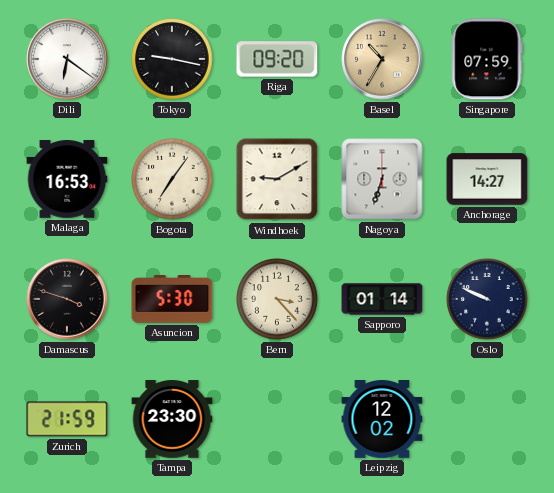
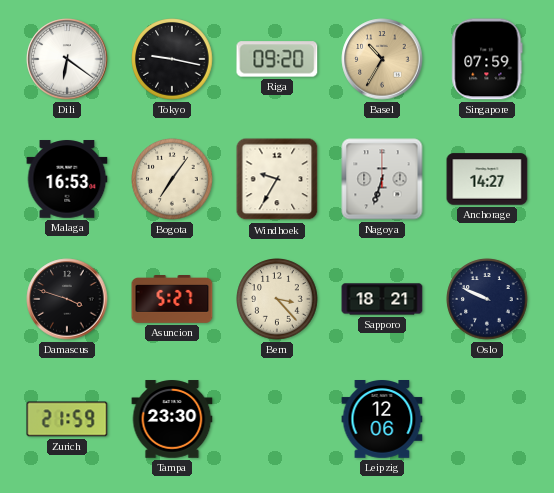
Windhoek: 9:10 -> 9:35 (277, 179)
Asuncion: 5:30 -> 5:27 (172, 300)
Sapporo: 01:14 -> 18:21 (382, 299)
Leipzig: 12:02 -> 12:06 (382, 420)
